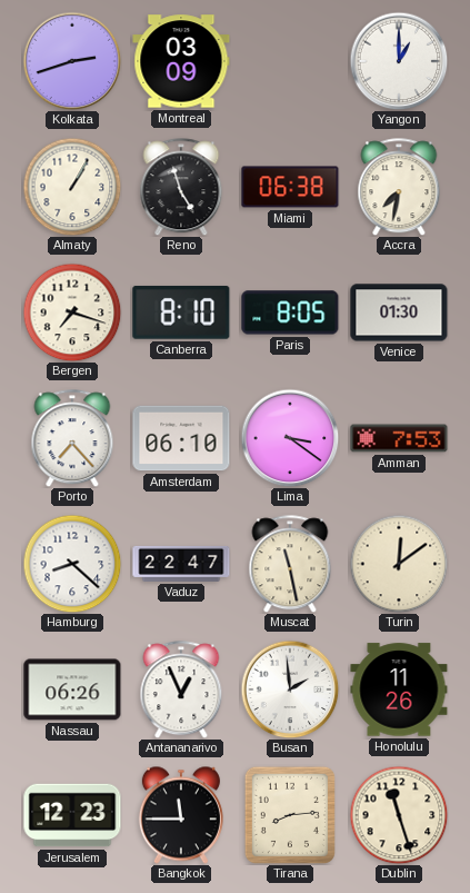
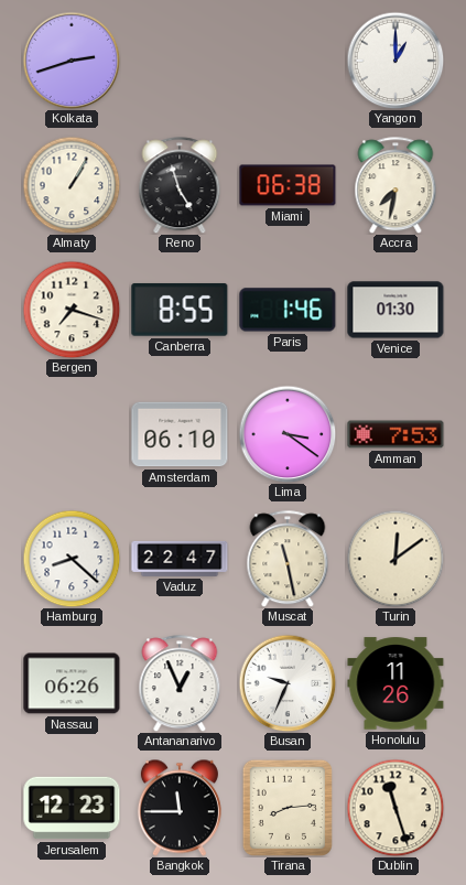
Montreal: 03:09 -> none (181, 61)
Canberra: 8:10 -> 8:55 (180, 310)
Paris: 8:05 -> 1:46 (288, 310)
Porto: 7:23 -> none (72, 438)
Busan: 1:59 -> 9:34 (288, 683)
